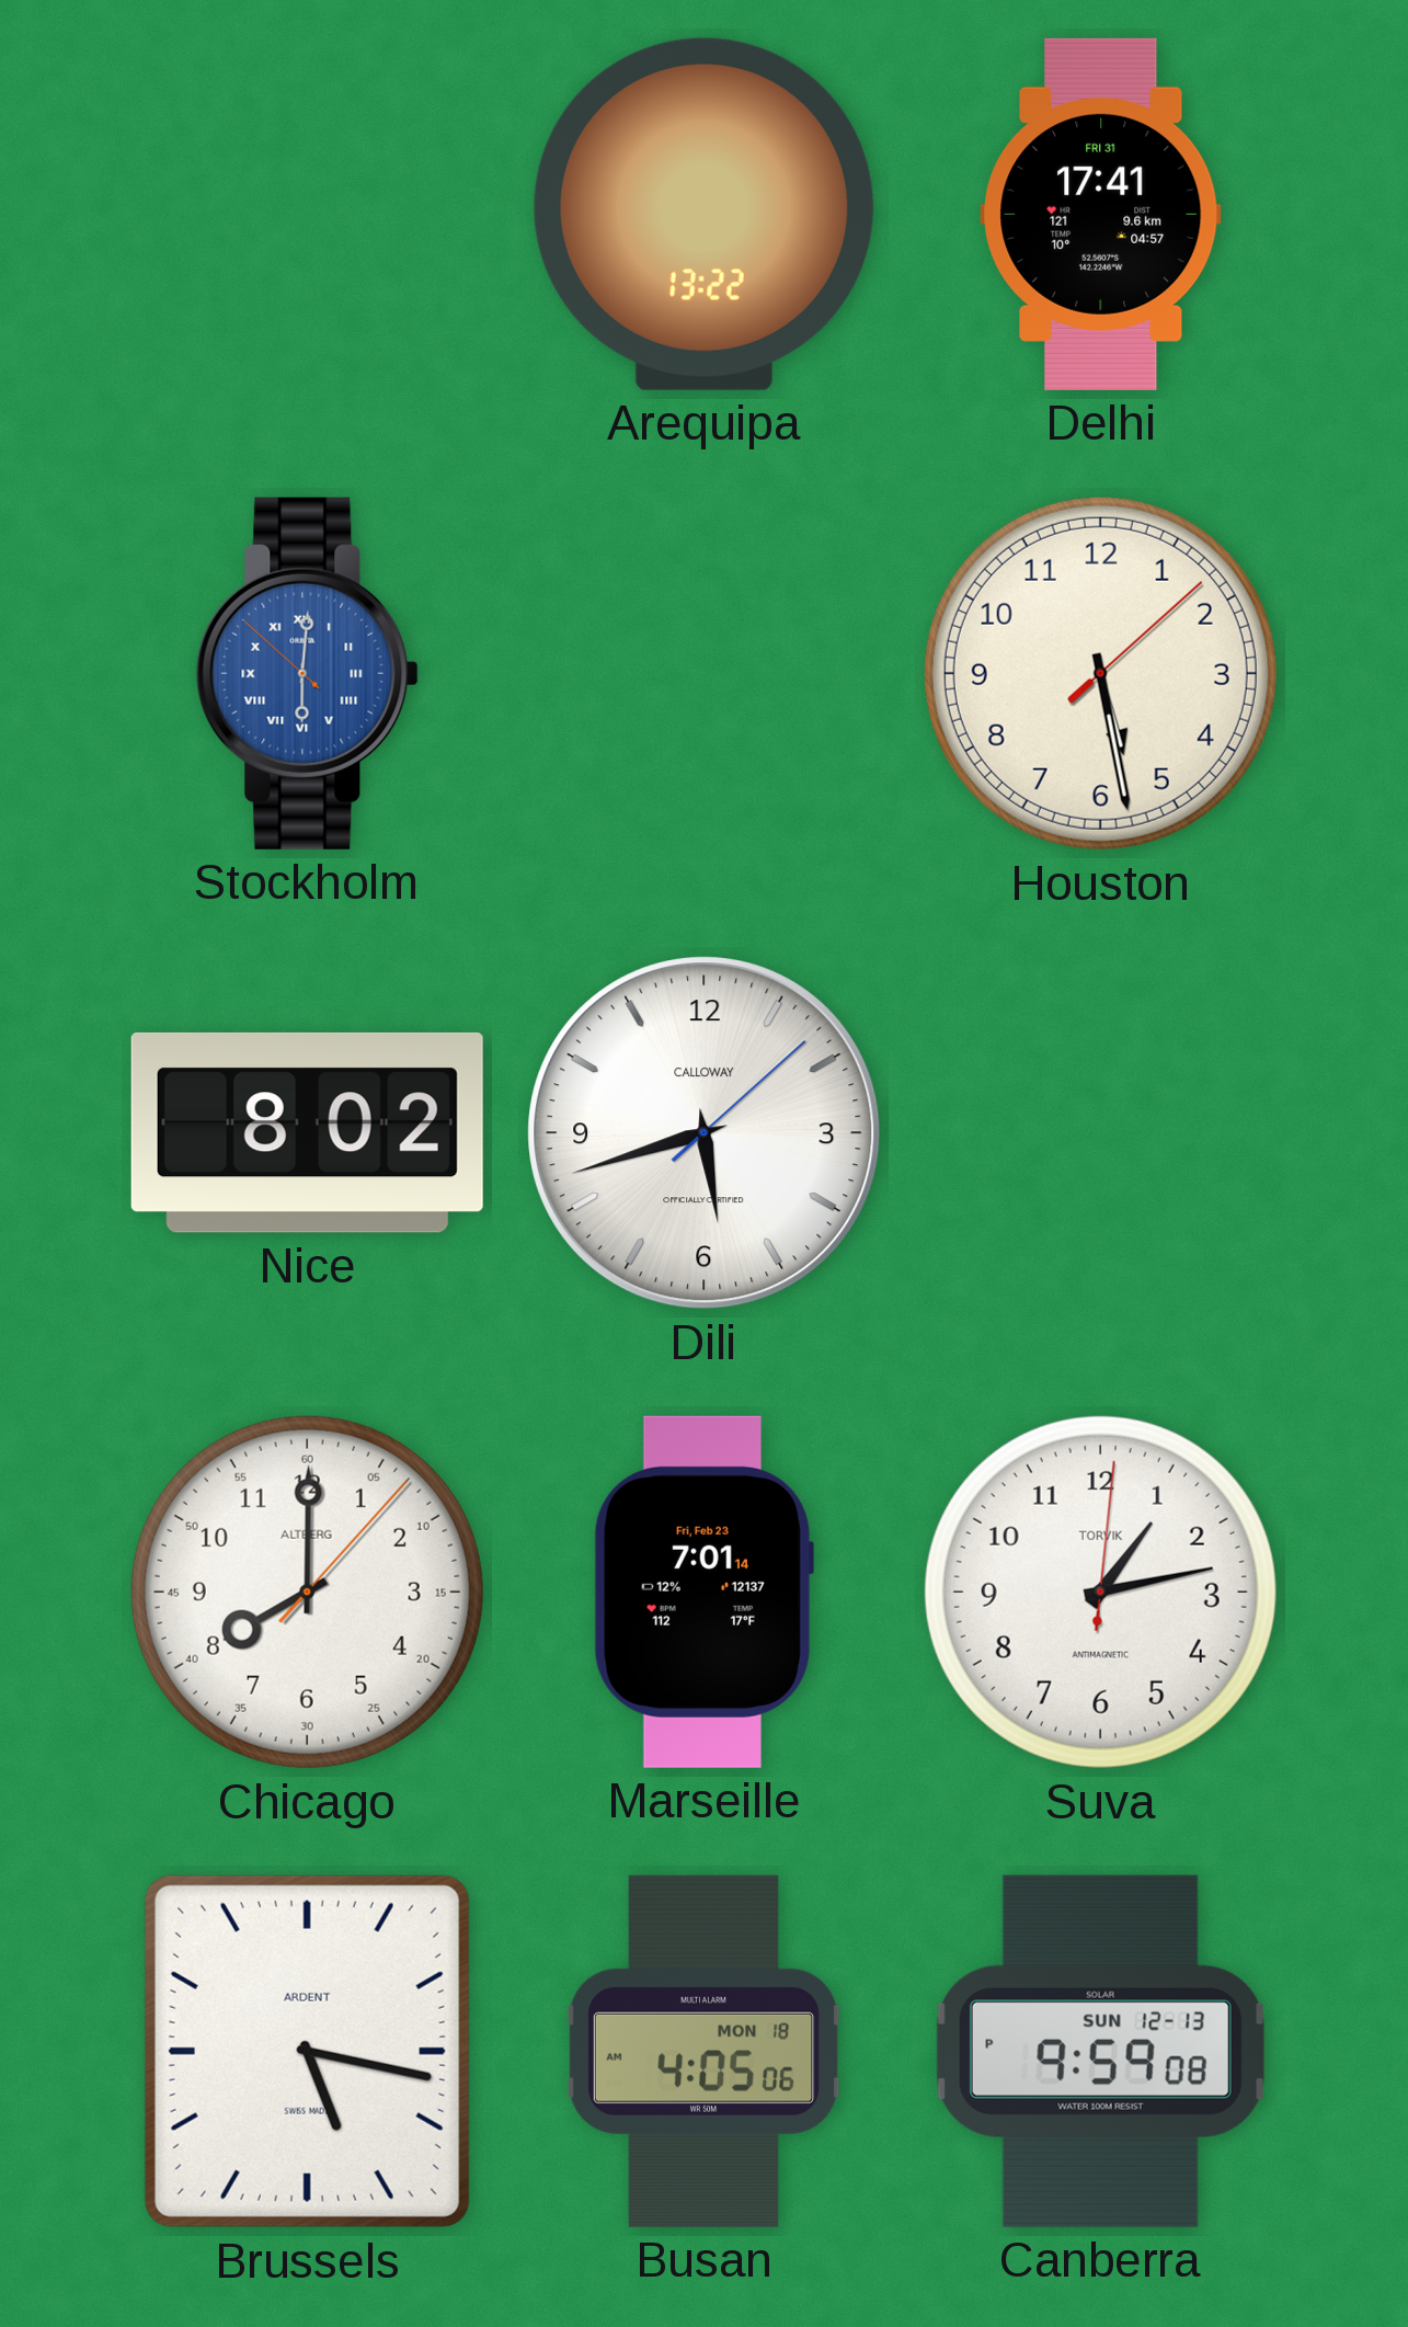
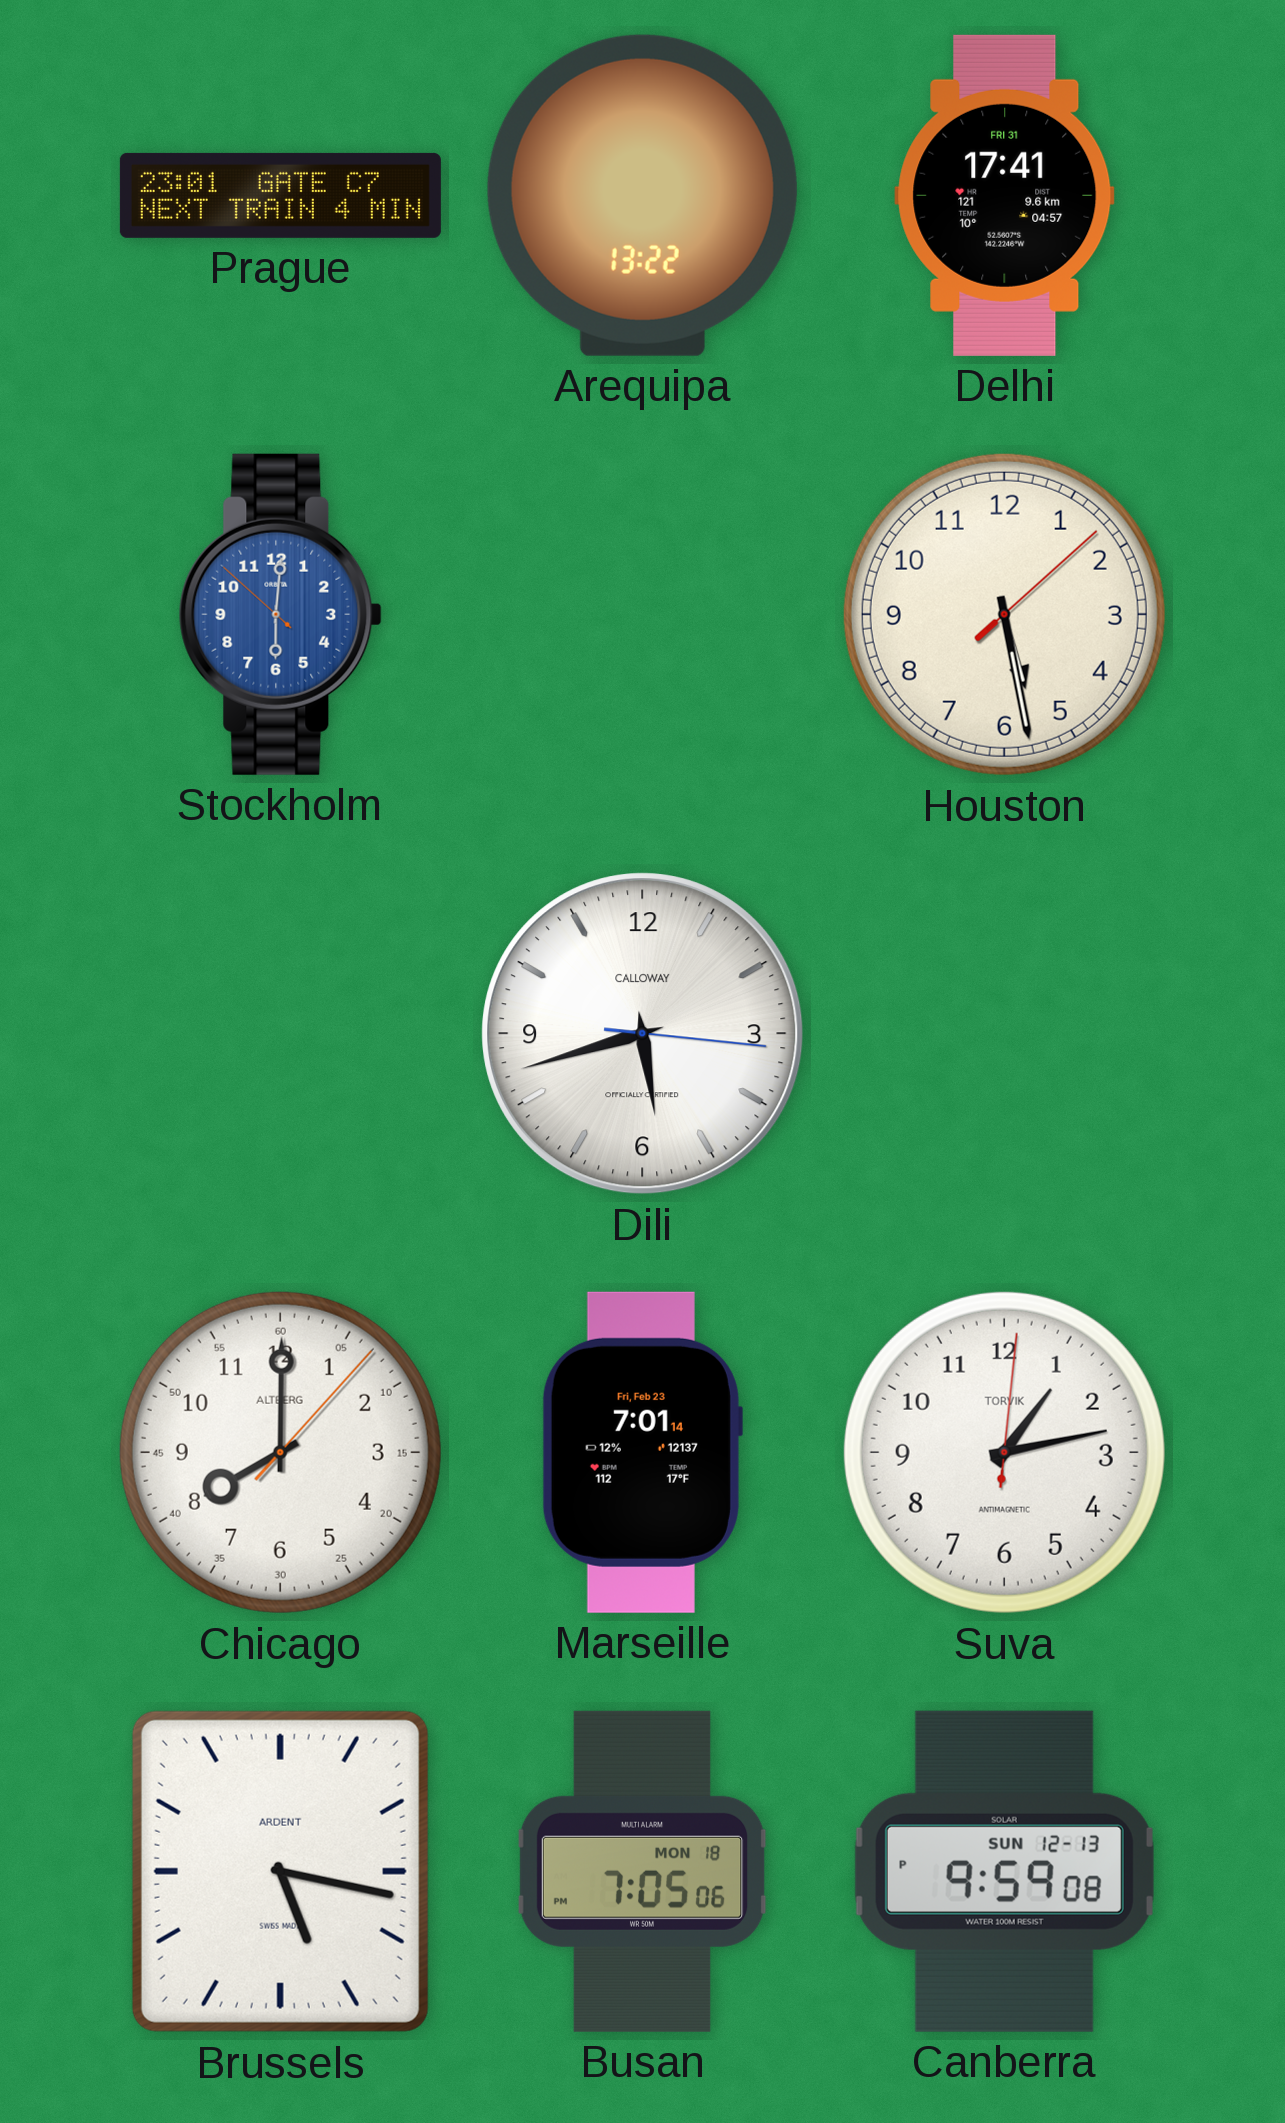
Prague: none -> 23:01 (280, 195)
Stockholm numerals: Roman -> Arabic (280, 614)
Nice: 8:02 -> none (307, 1132)
Dili: 5:42:08 -> 5:42:16 (643, 1034)
Busan: 4:05 -> 7:05 (642, 1871)
